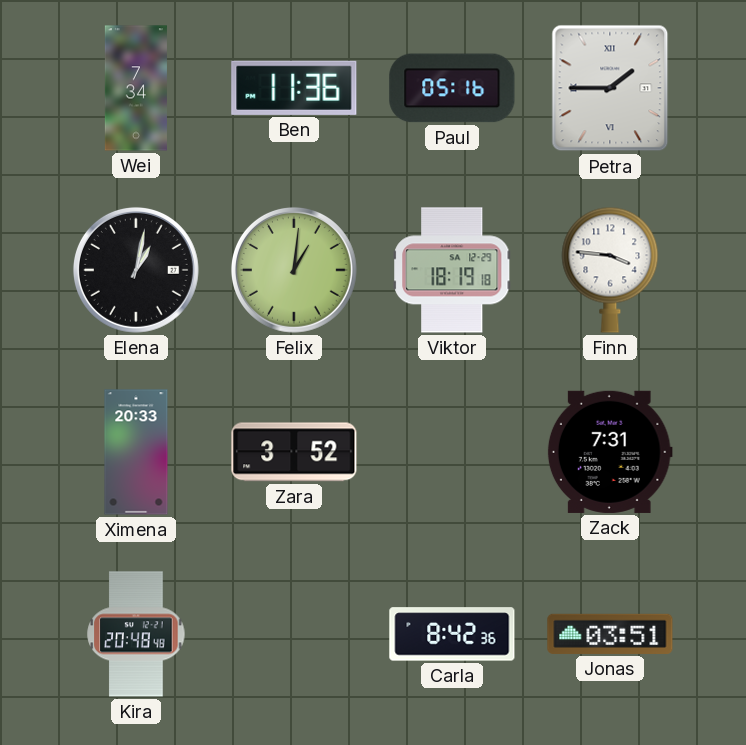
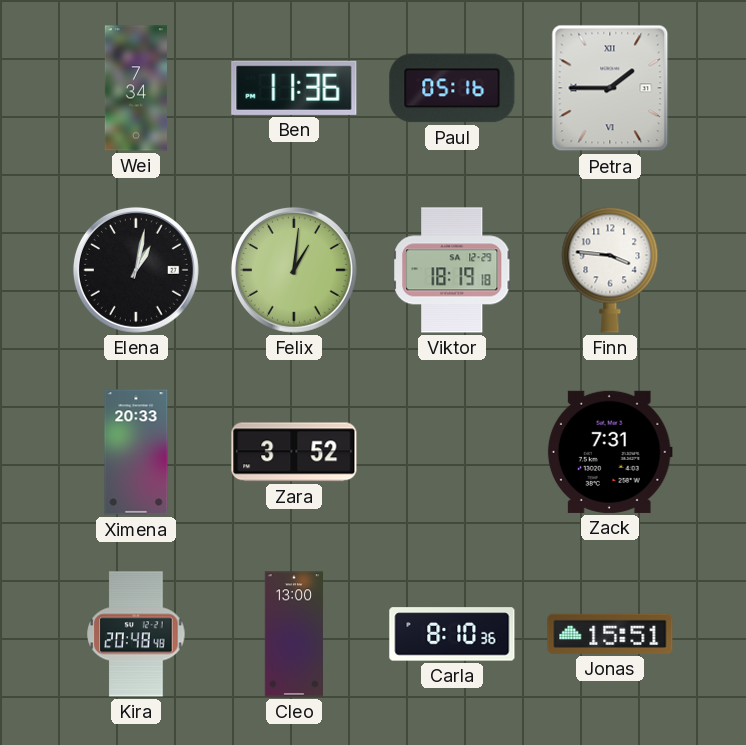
Cleo: none -> 13:00 (294, 634)
Carla: 8:42 -> 8:10 (452, 634)
Jonas: 03:51 -> 15:51 (610, 634)
